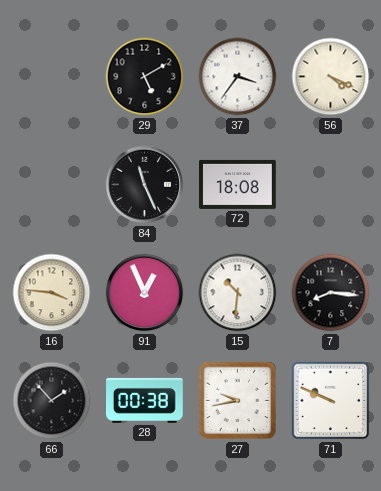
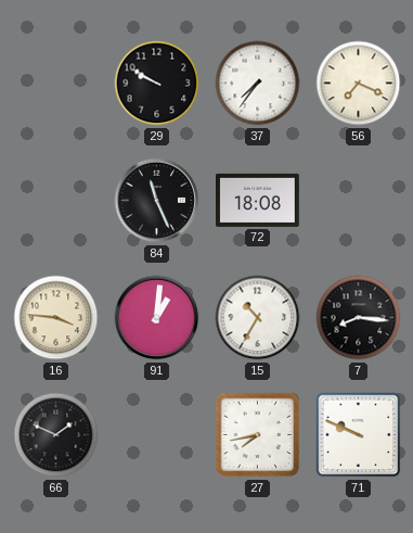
29: 5:10 -> 9:50 (157, 84)
37: 3:36 -> 7:36 (258, 84)
56: 4:19 -> 7:19 (359, 84)
91: 12:56 -> 1:01 (157, 318)
15: 10:31 -> 10:35 (258, 318)
66: 1:53 -> 1:49 (56, 435)
28: 00:38 -> none (145, 400)
27: 9:43 -> 7:43 (258, 435)
